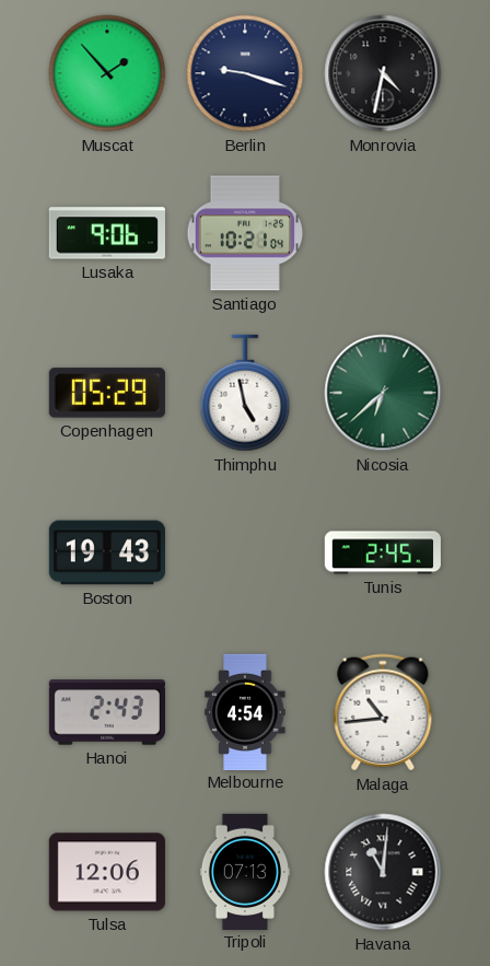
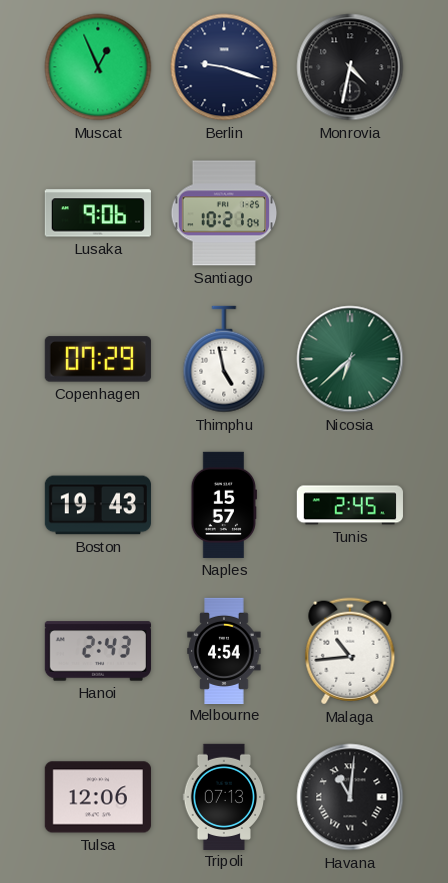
Muscat: 1:53 -> 12:56 (98, 67)
Copenhagen: 05:29 -> 07:29 (98, 359)
Naples: none -> 15:57 (223, 505)
